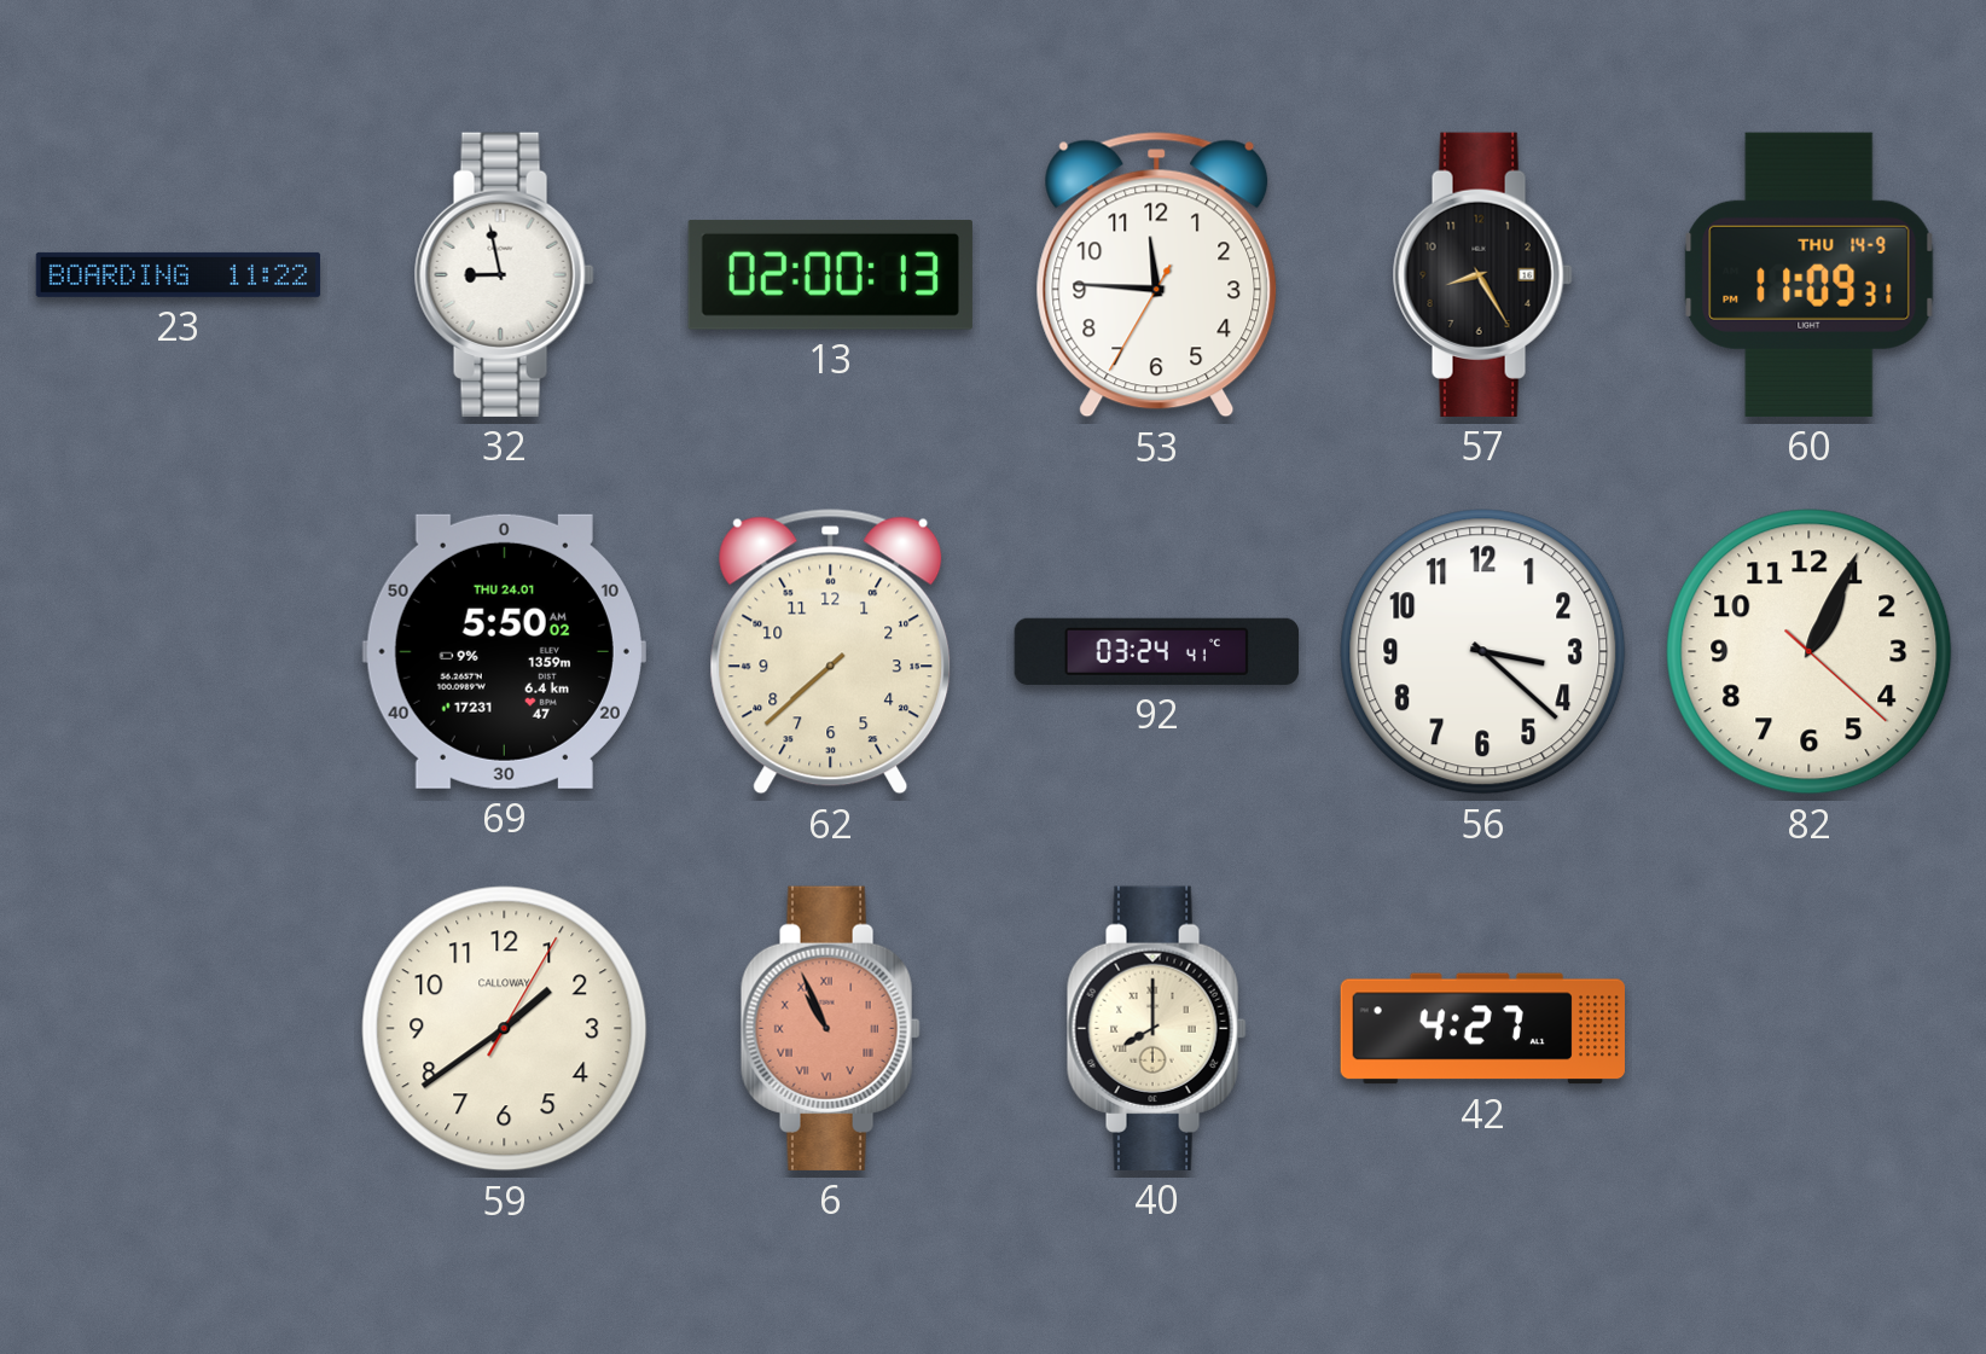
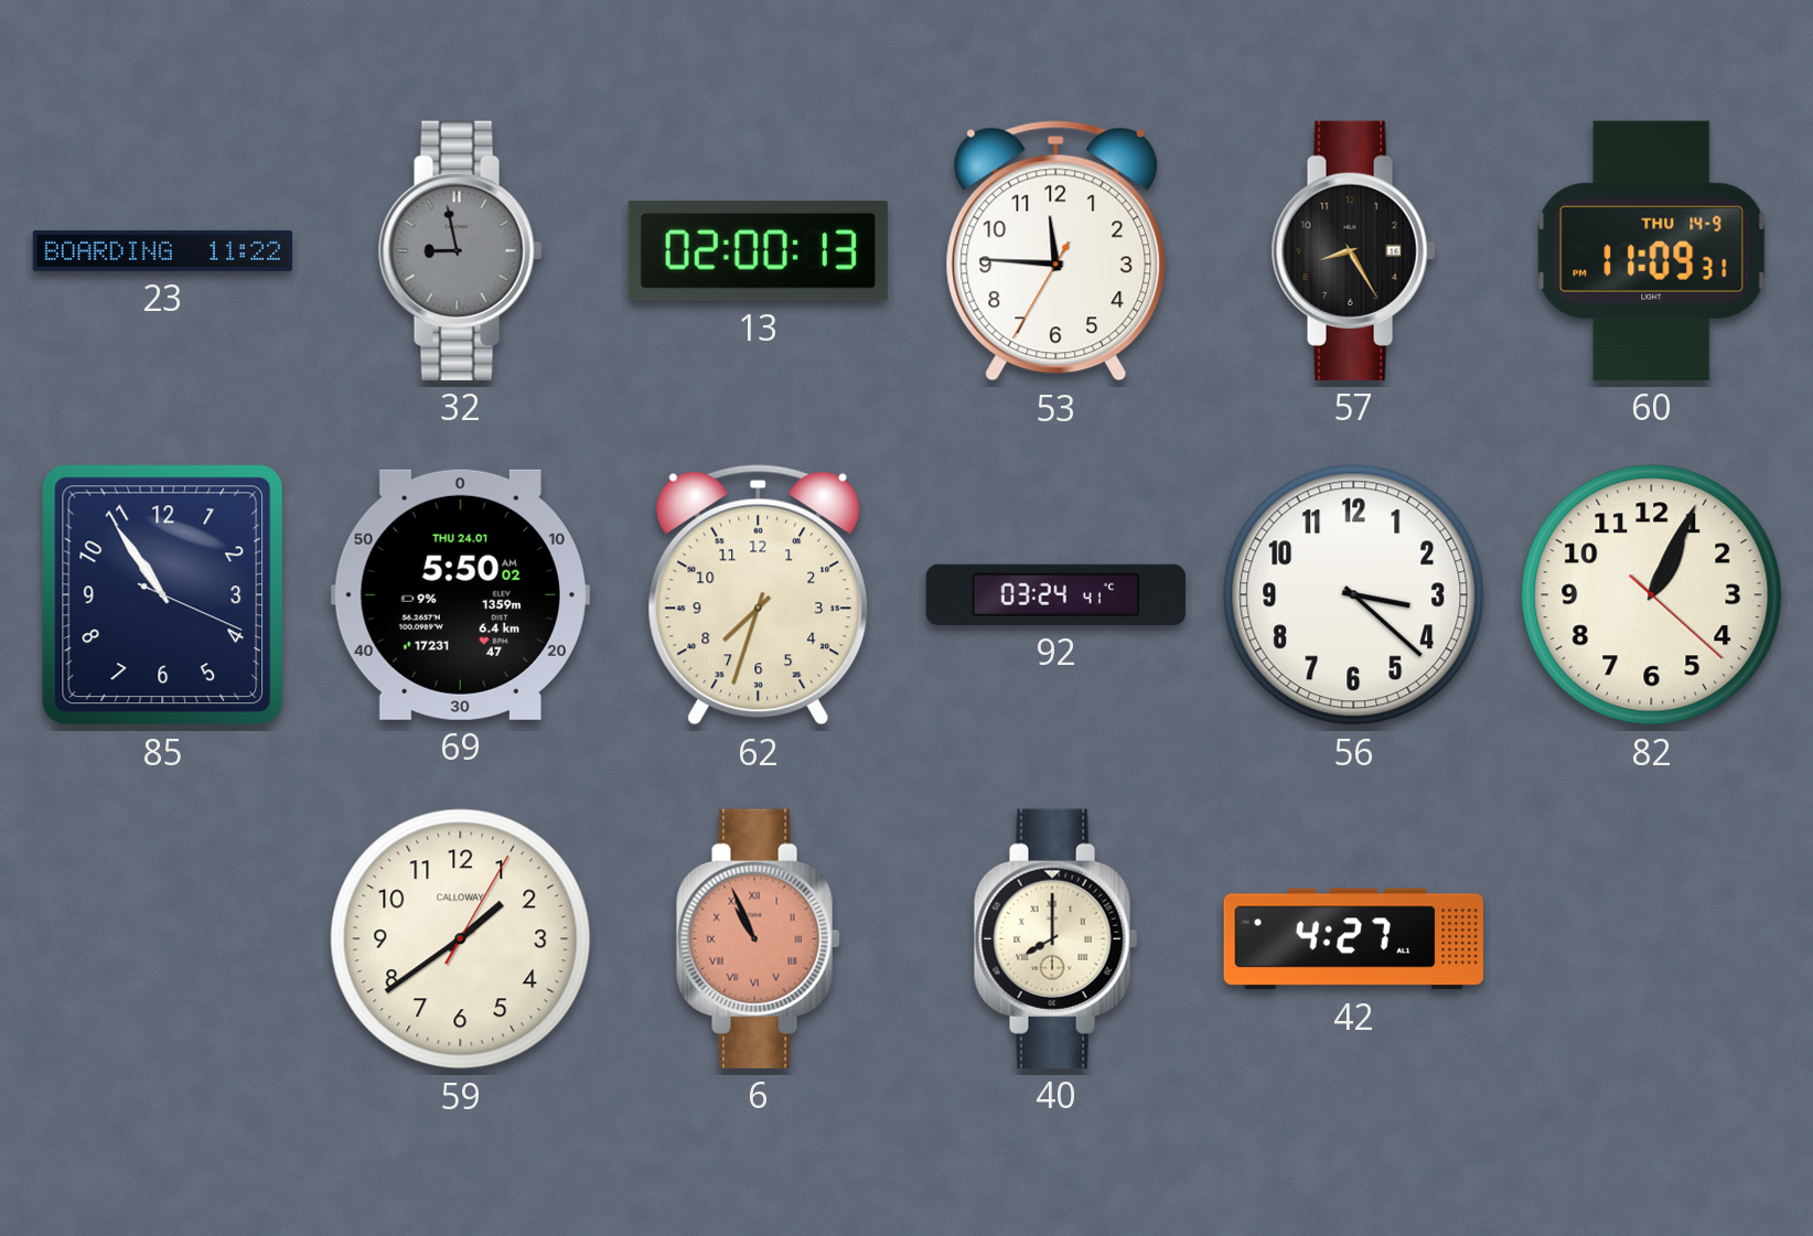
32 dial: white -> grey (460, 250)
85: none -> 10:54 (163, 595)
62: 7:38 -> 7:33 (759, 595)
